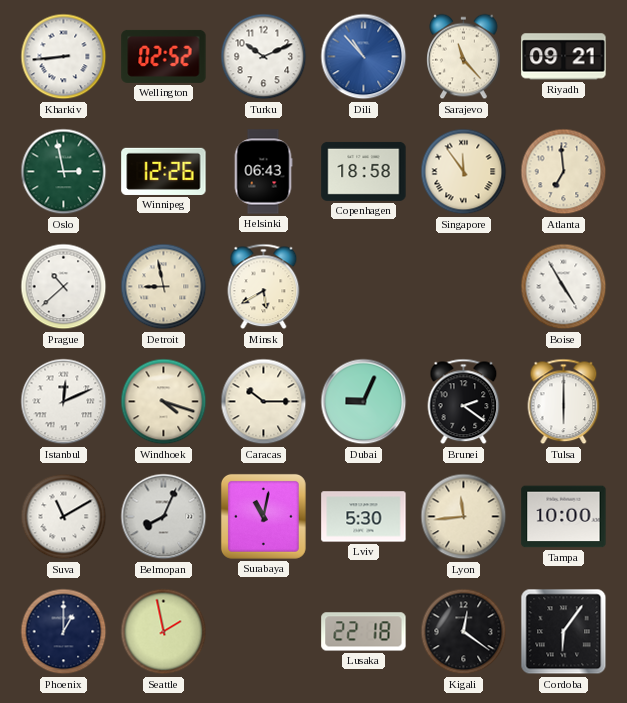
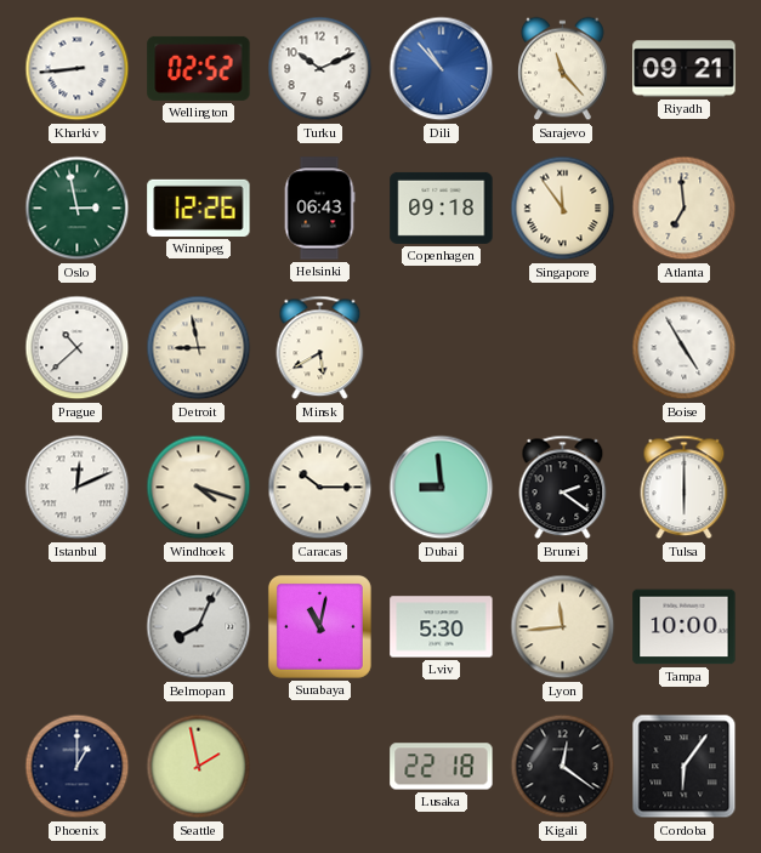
Copenhagen: 18:58 -> 09:18 (442, 207)
Dubai: 9:04 -> 8:59 (442, 488)
Suva: 11:10 -> none (64, 517)
